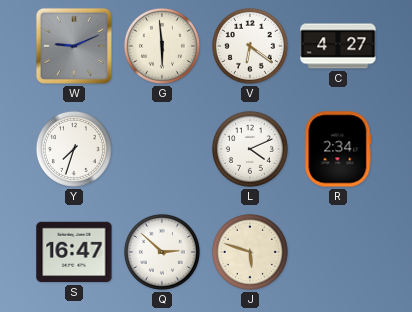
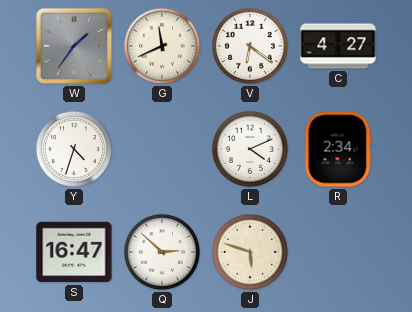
W: 9:11 -> 1:36 (74, 46)
G: 5:59 -> 11:41 (162, 46)
Y: 7:33 -> 4:33 (74, 149)
